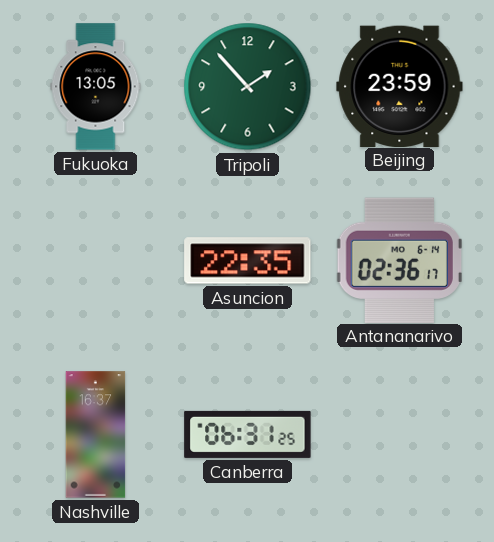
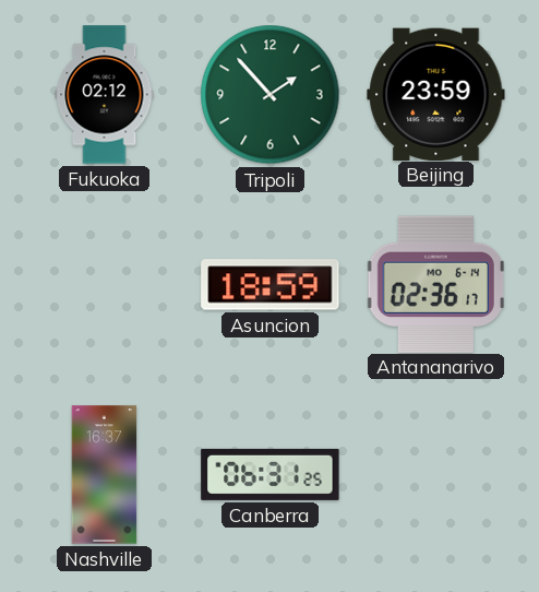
Fukuoka: 13:05 -> 02:12 (105, 95)
Asuncion: 22:35 -> 18:59 (271, 285)
